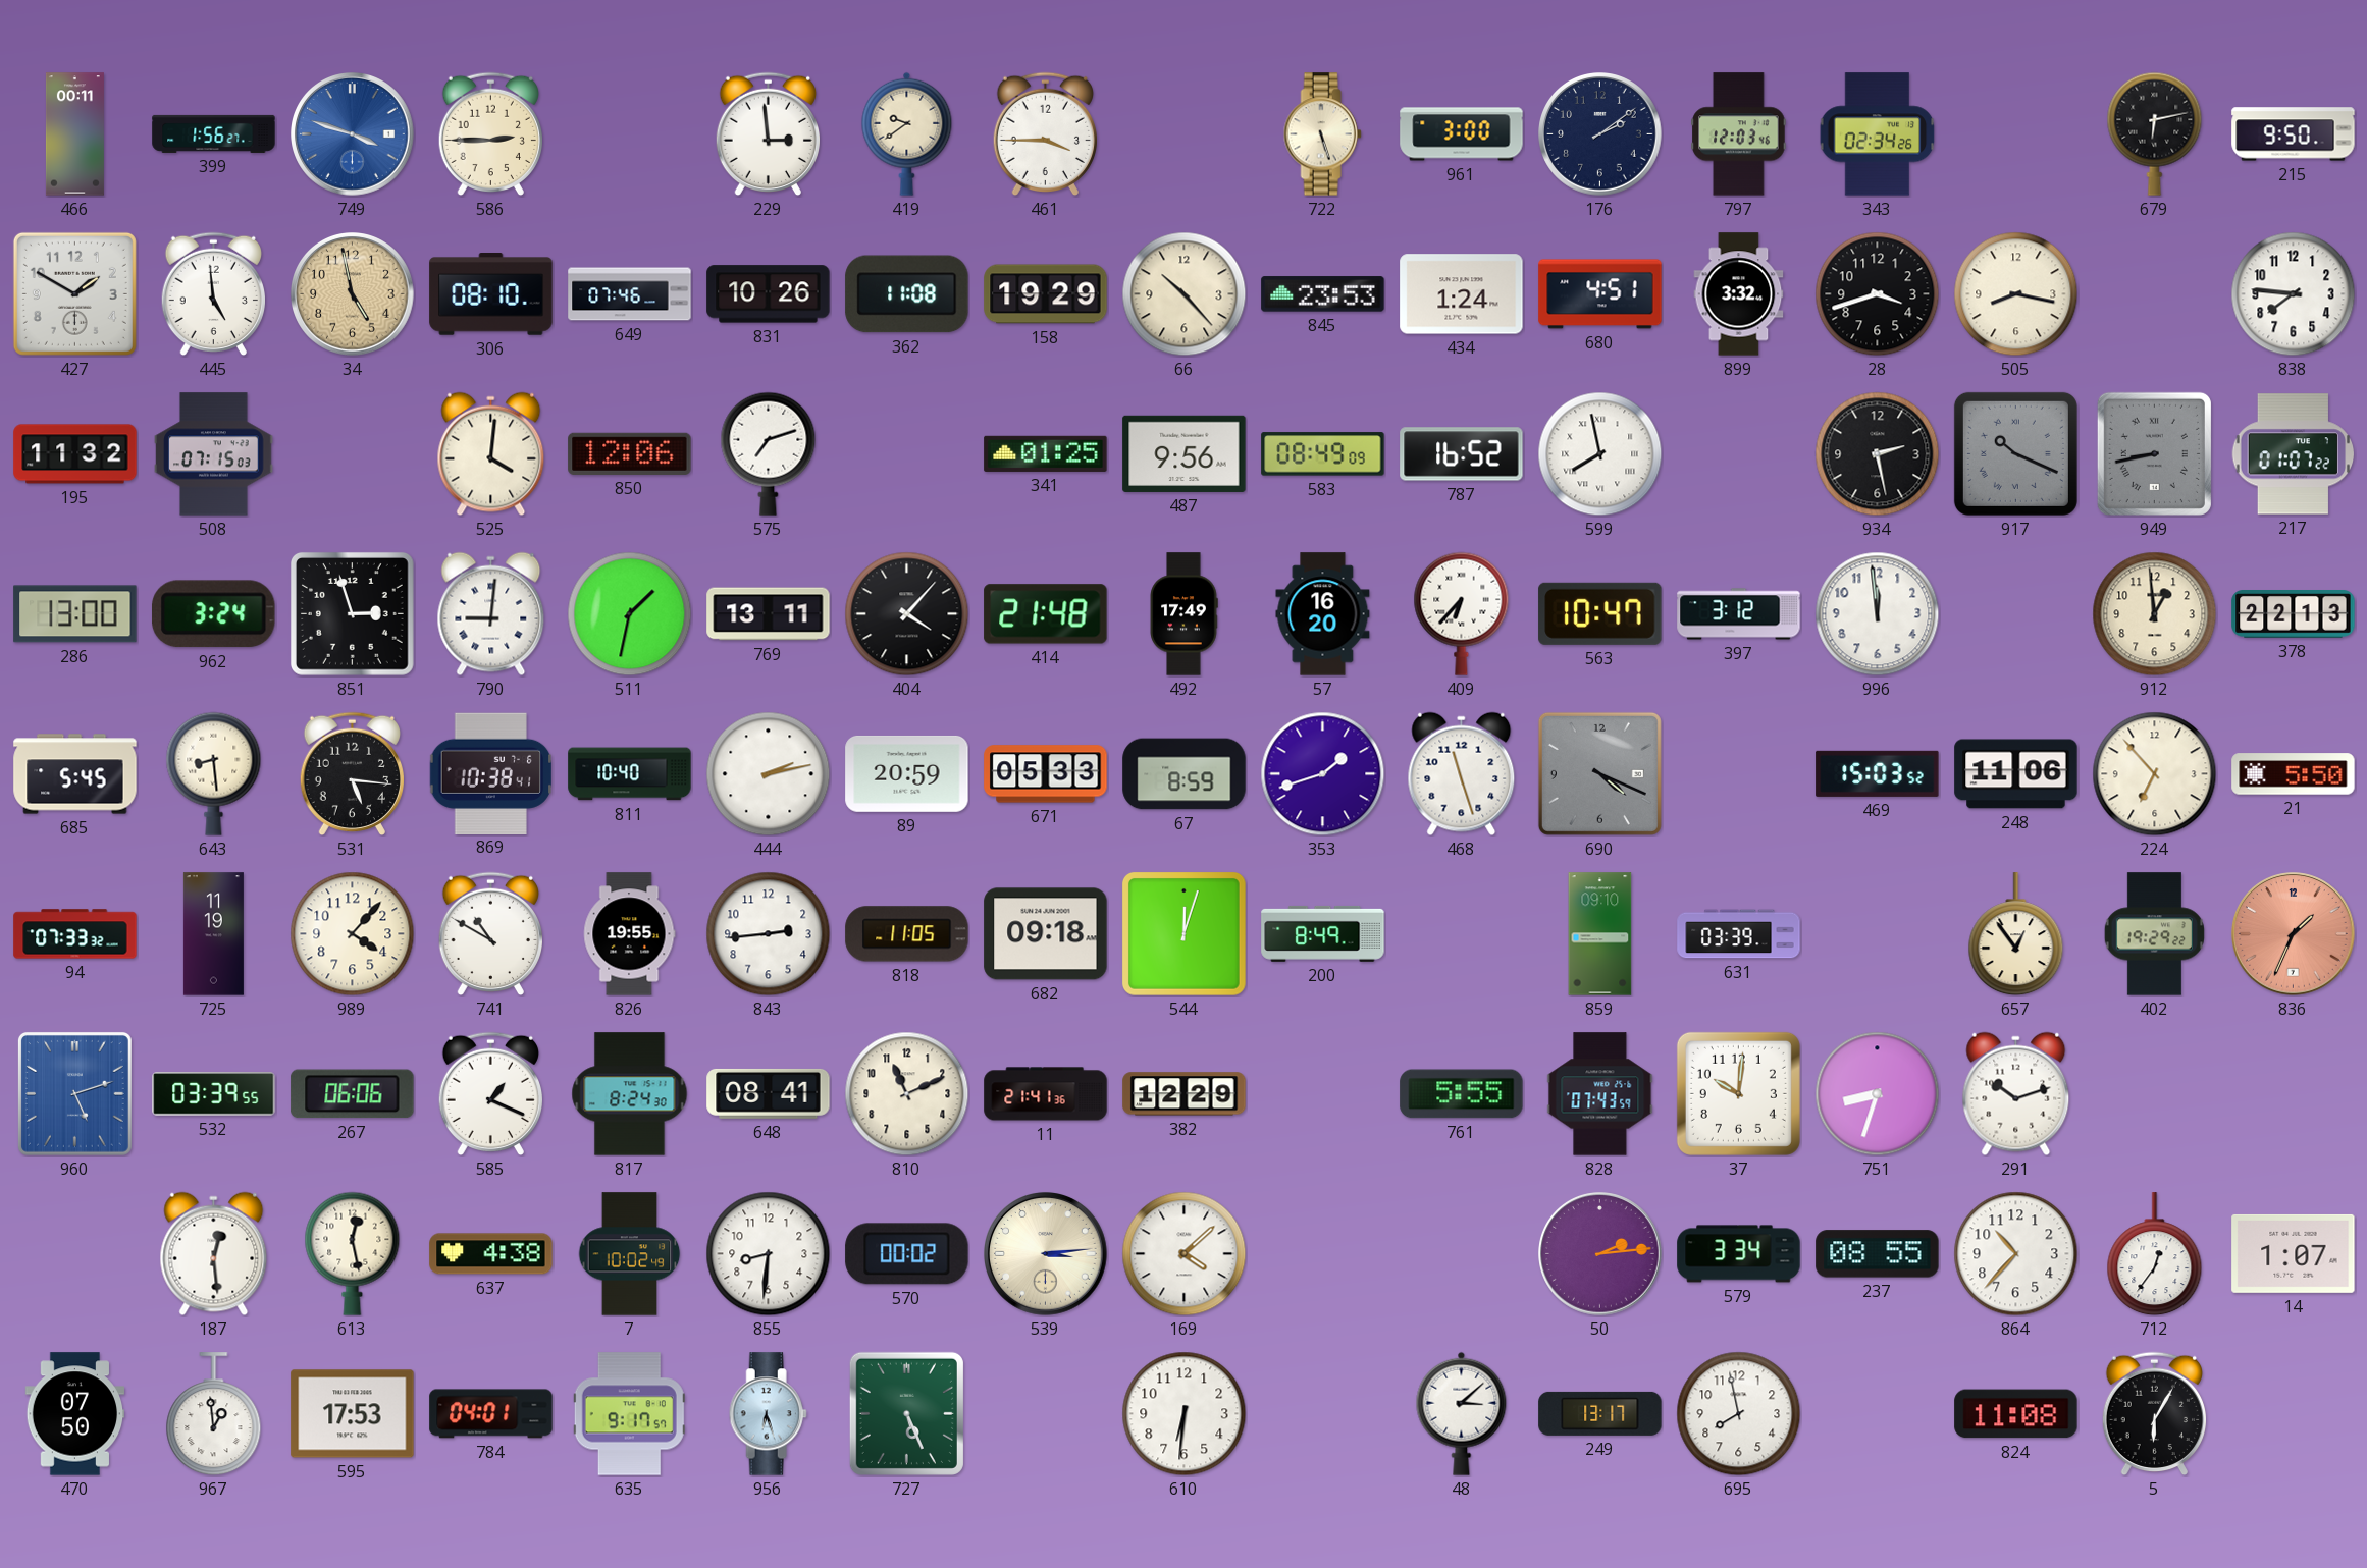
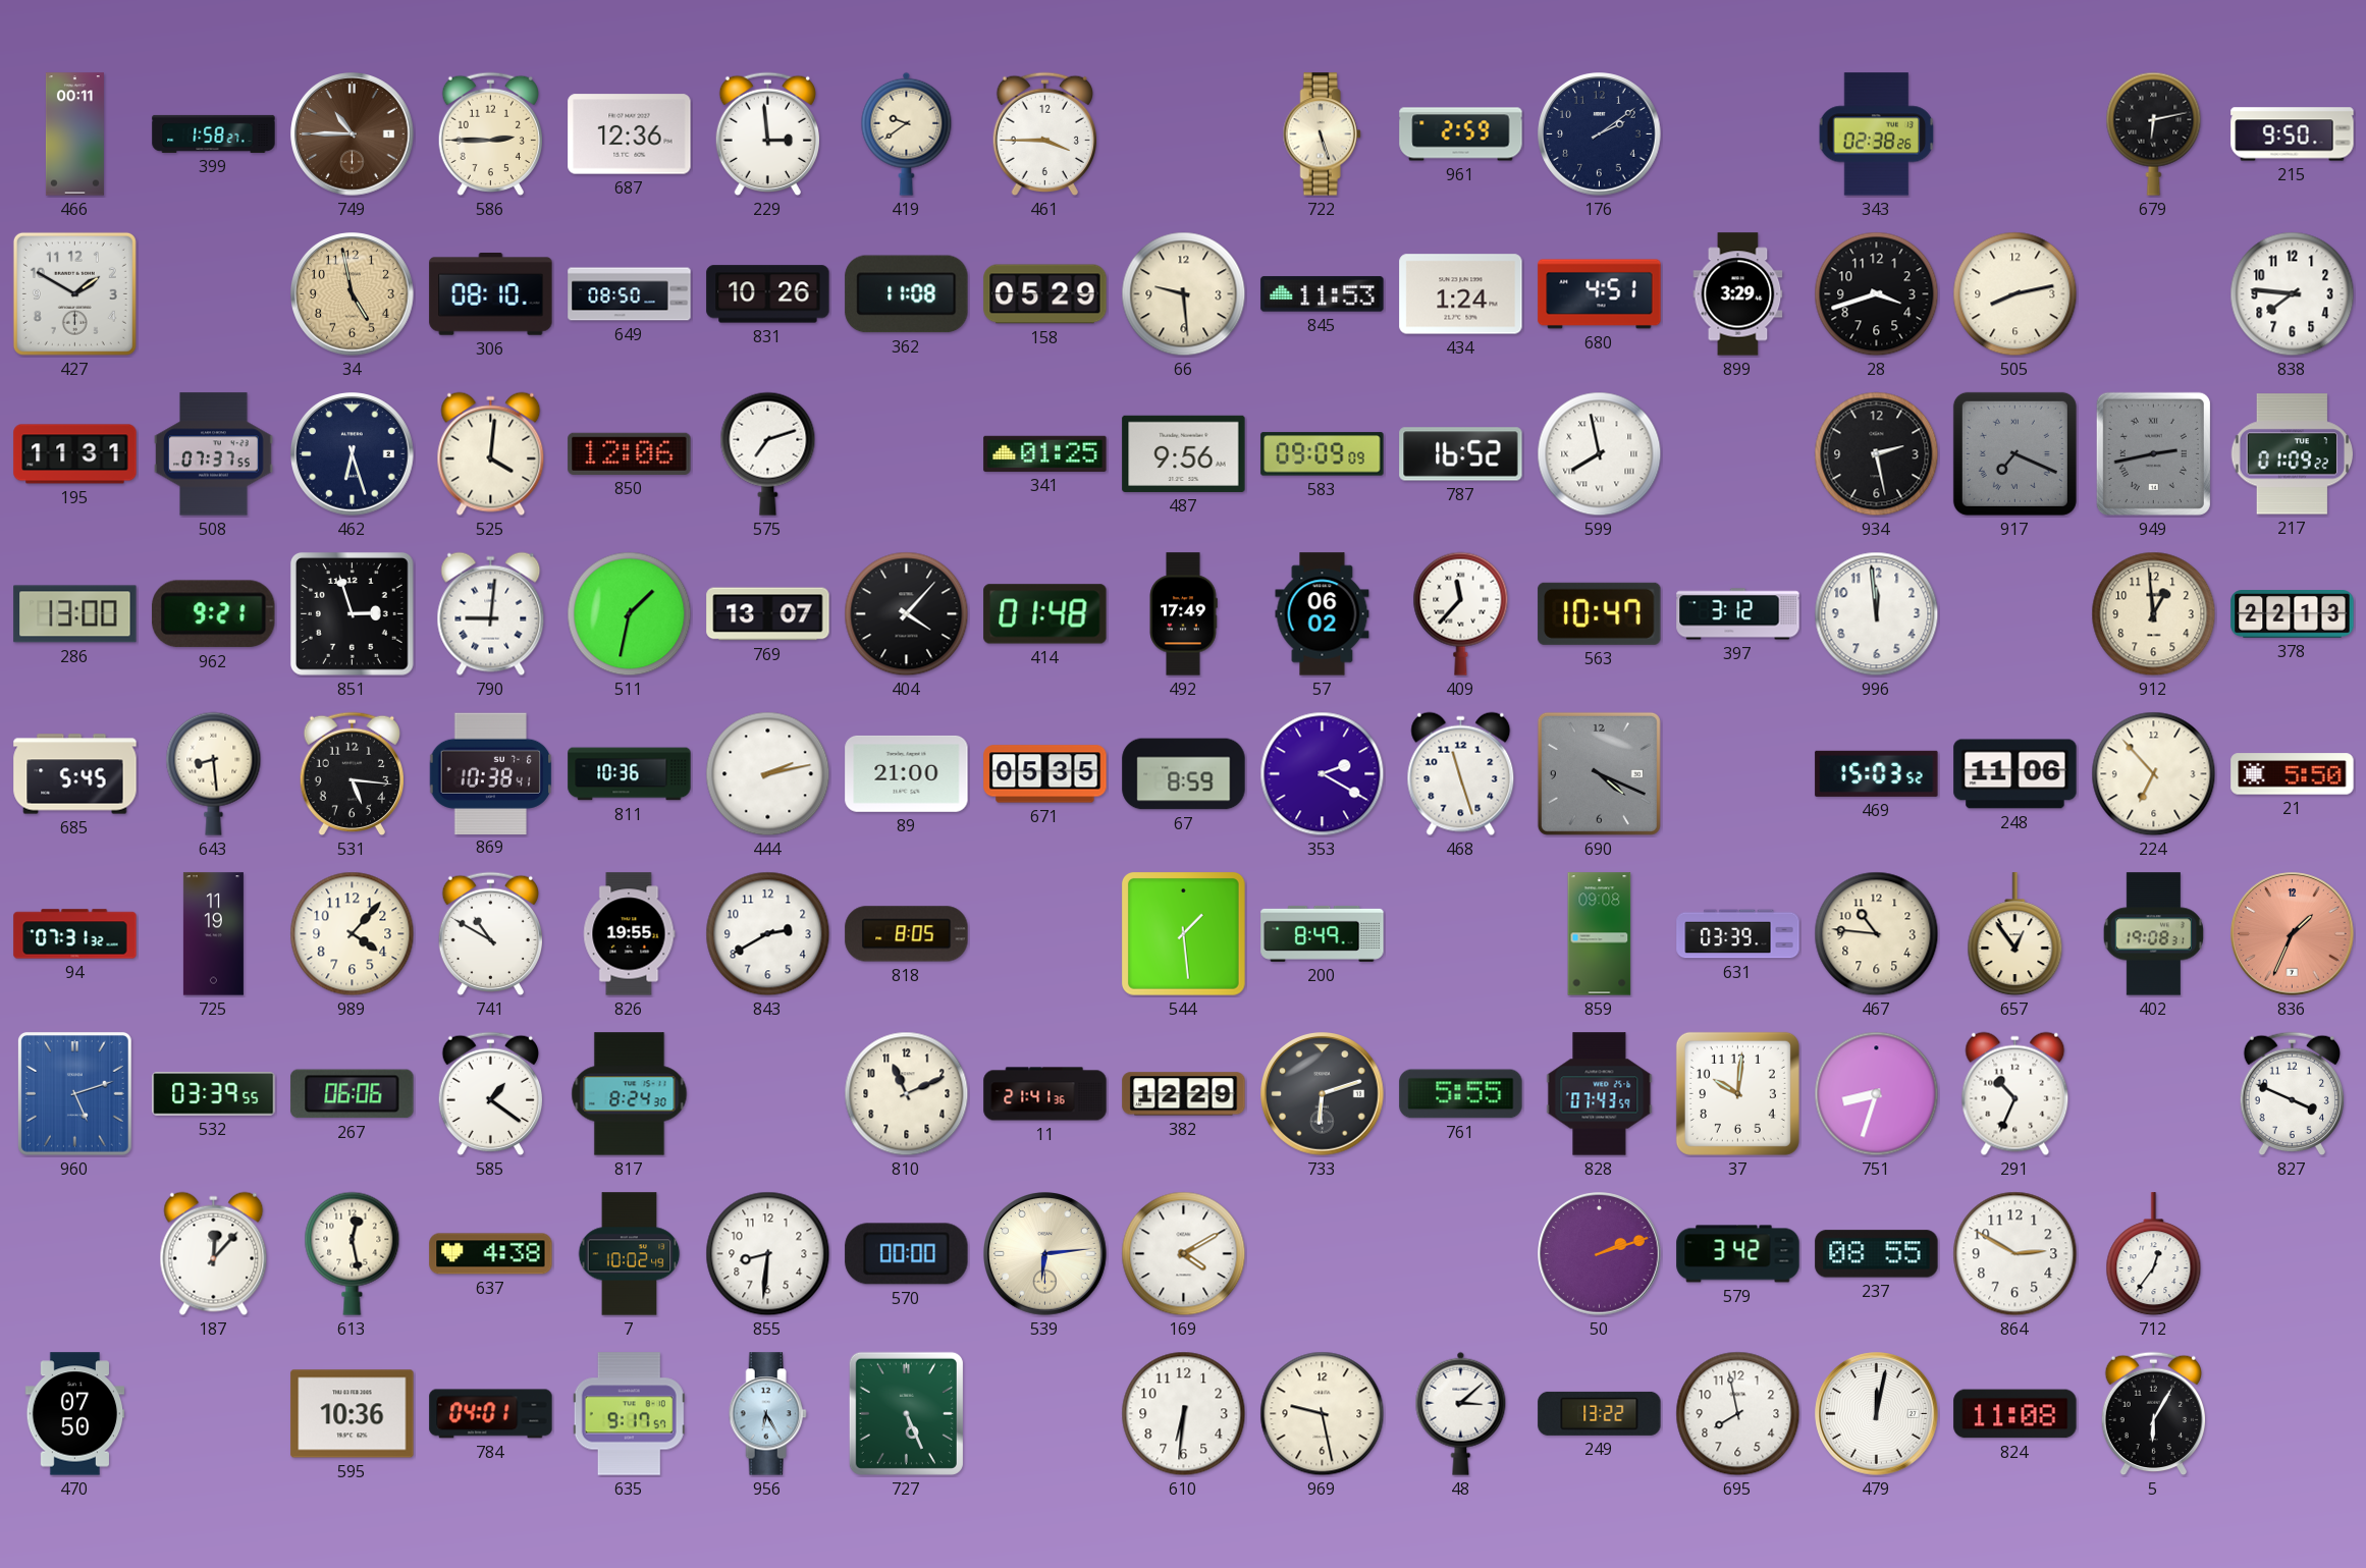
399: 1:56 -> 1:58 (214, 133)
749: 3:48 -> 10:45 (353, 134)
749 dial: blue -> brown (353, 134)
687: none -> 12:36 (630, 134)
961: 3:00 -> 2:59 (1461, 134)
797: 12:03 -> none (1739, 134)
343: 02:34 -> 02:38 (1877, 134)
445: 4:59 -> none (213, 294)
649: 07:46 -> 08:50 (630, 294)
158: 19:29 -> 05:29 (1045, 294)
66: 10:23 -> 9:29 (1184, 294)
845: 23:53 -> 11:53 (1323, 294)
899: 3:32 -> 3:29 (1738, 294)
505: 8:17 -> 8:13 (2015, 294)
195: 11:32 -> 11:31 (75, 454)
508: 07:15 -> 07:37 (214, 454)
462: none -> 6:27 (353, 454)
583: 08:49 -> 09:09 (1323, 454)
917: 10:19 -> 7:19 (2014, 453)
949: 8:43 -> 2:43 (2153, 453)
217: 01:07 -> 01:09 (2293, 454)
962: 3:24 -> 9:21 (214, 614)
769: 13:11 -> 13:07 (768, 614)
414: 21:48 -> 01:48 (1045, 614)
57: 16:20 -> 06:02 (1323, 614)
409: 6:37 -> 11:37 (1461, 613)
811: 10:40 -> 10:36 (630, 774)
89: 20:59 -> 21:00 (907, 773)
671: 05:33 -> 05:35 (1045, 774)
353: 1:42 -> 2:20 (1323, 774)
94: 07:33 -> 07:31 (75, 934)
843: 2:44 -> 2:40 (768, 934)
818: 11:05 -> 8:05 (907, 934)
682: 09:18 -> none (1046, 934)
544: 12:03 -> 1:29 (1183, 933)
859: 09:10 -> 09:08 (1600, 934)
467: none -> 10:46 (1877, 934)
402: 19:29 -> 19:08 (2153, 934)
585: 1:19 -> 1:21 (490, 1094)
648: 08:41 -> none (769, 1093)
733: none -> 6:12 (1323, 1094)
291: 10:12 -> 10:34 (2015, 1094)
827: none -> 3:49 (2292, 1094)
187: 12:29 -> 12:07 (214, 1254)
570: 00:02 -> 00:00 (907, 1254)
539: 3:14 -> 6:14 (1045, 1254)
169: 4:08 -> 4:10 (1184, 1254)
50: 2:14 -> 2:12 (1600, 1254)
579: 3:34 -> 3:42 (1738, 1254)
864: 10:37 -> 2:50 (2015, 1254)
14: 1:07 -> none (2294, 1253)
967: 12:59 -> none (214, 1414)
595: 17:53 -> 10:36 (353, 1414)
956: 6:27 -> 6:25 (767, 1414)
969: none -> 9:28 (1323, 1414)
249: 13:17 -> 13:22 (1600, 1413)
479: none -> 12:02 (1877, 1414)
